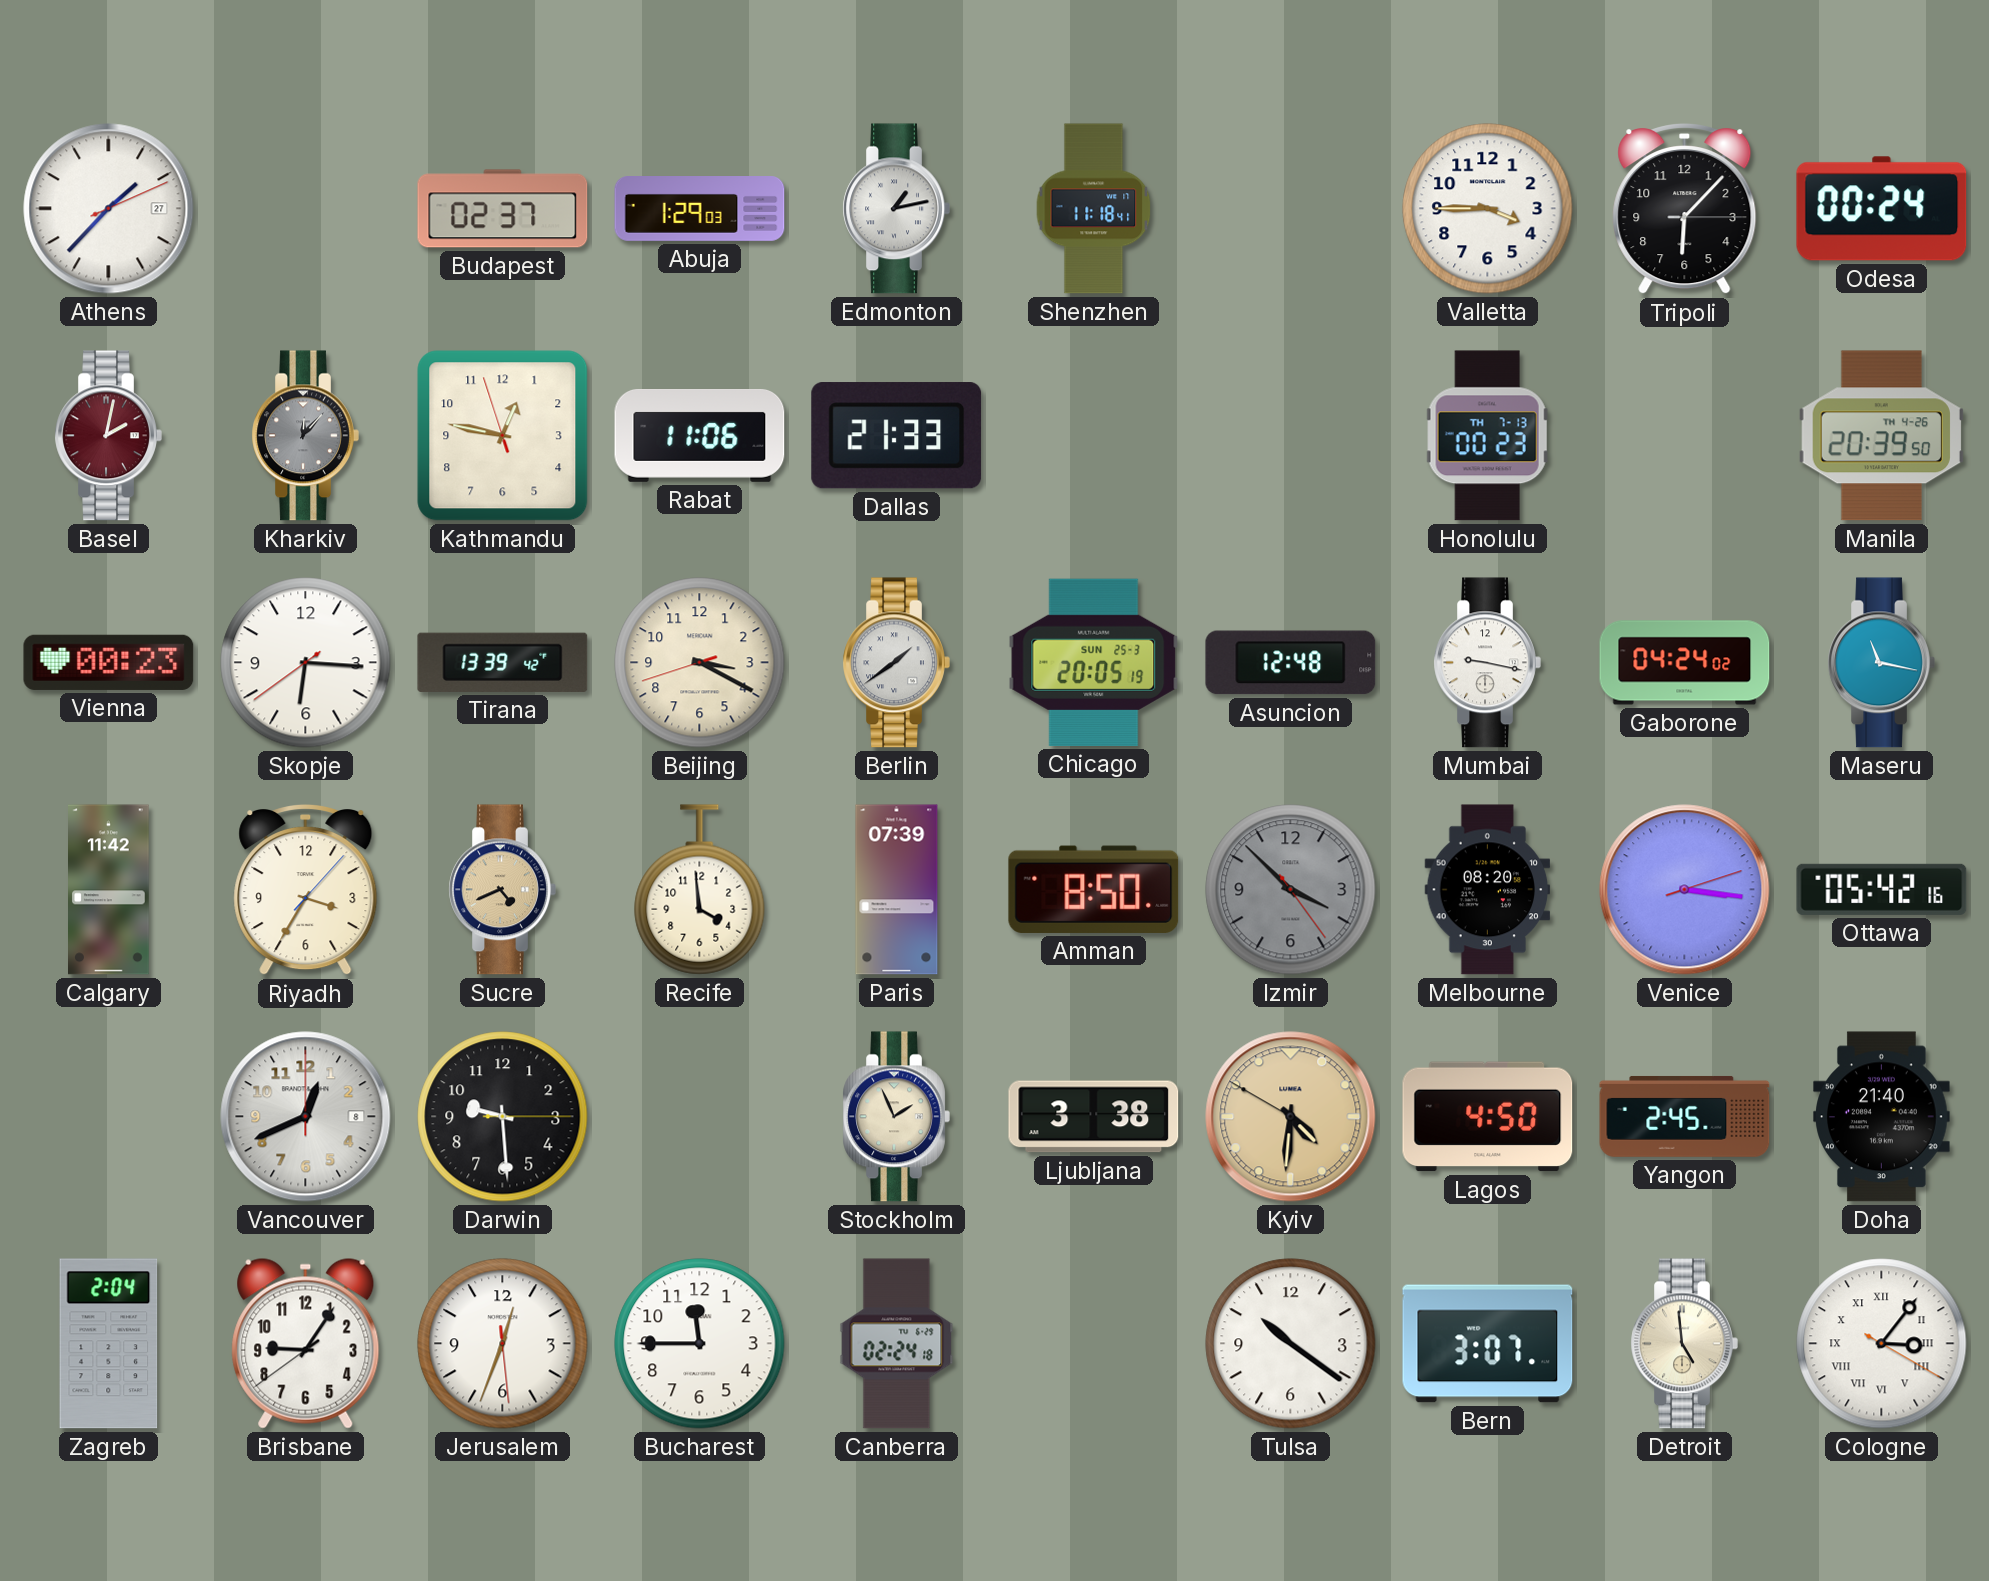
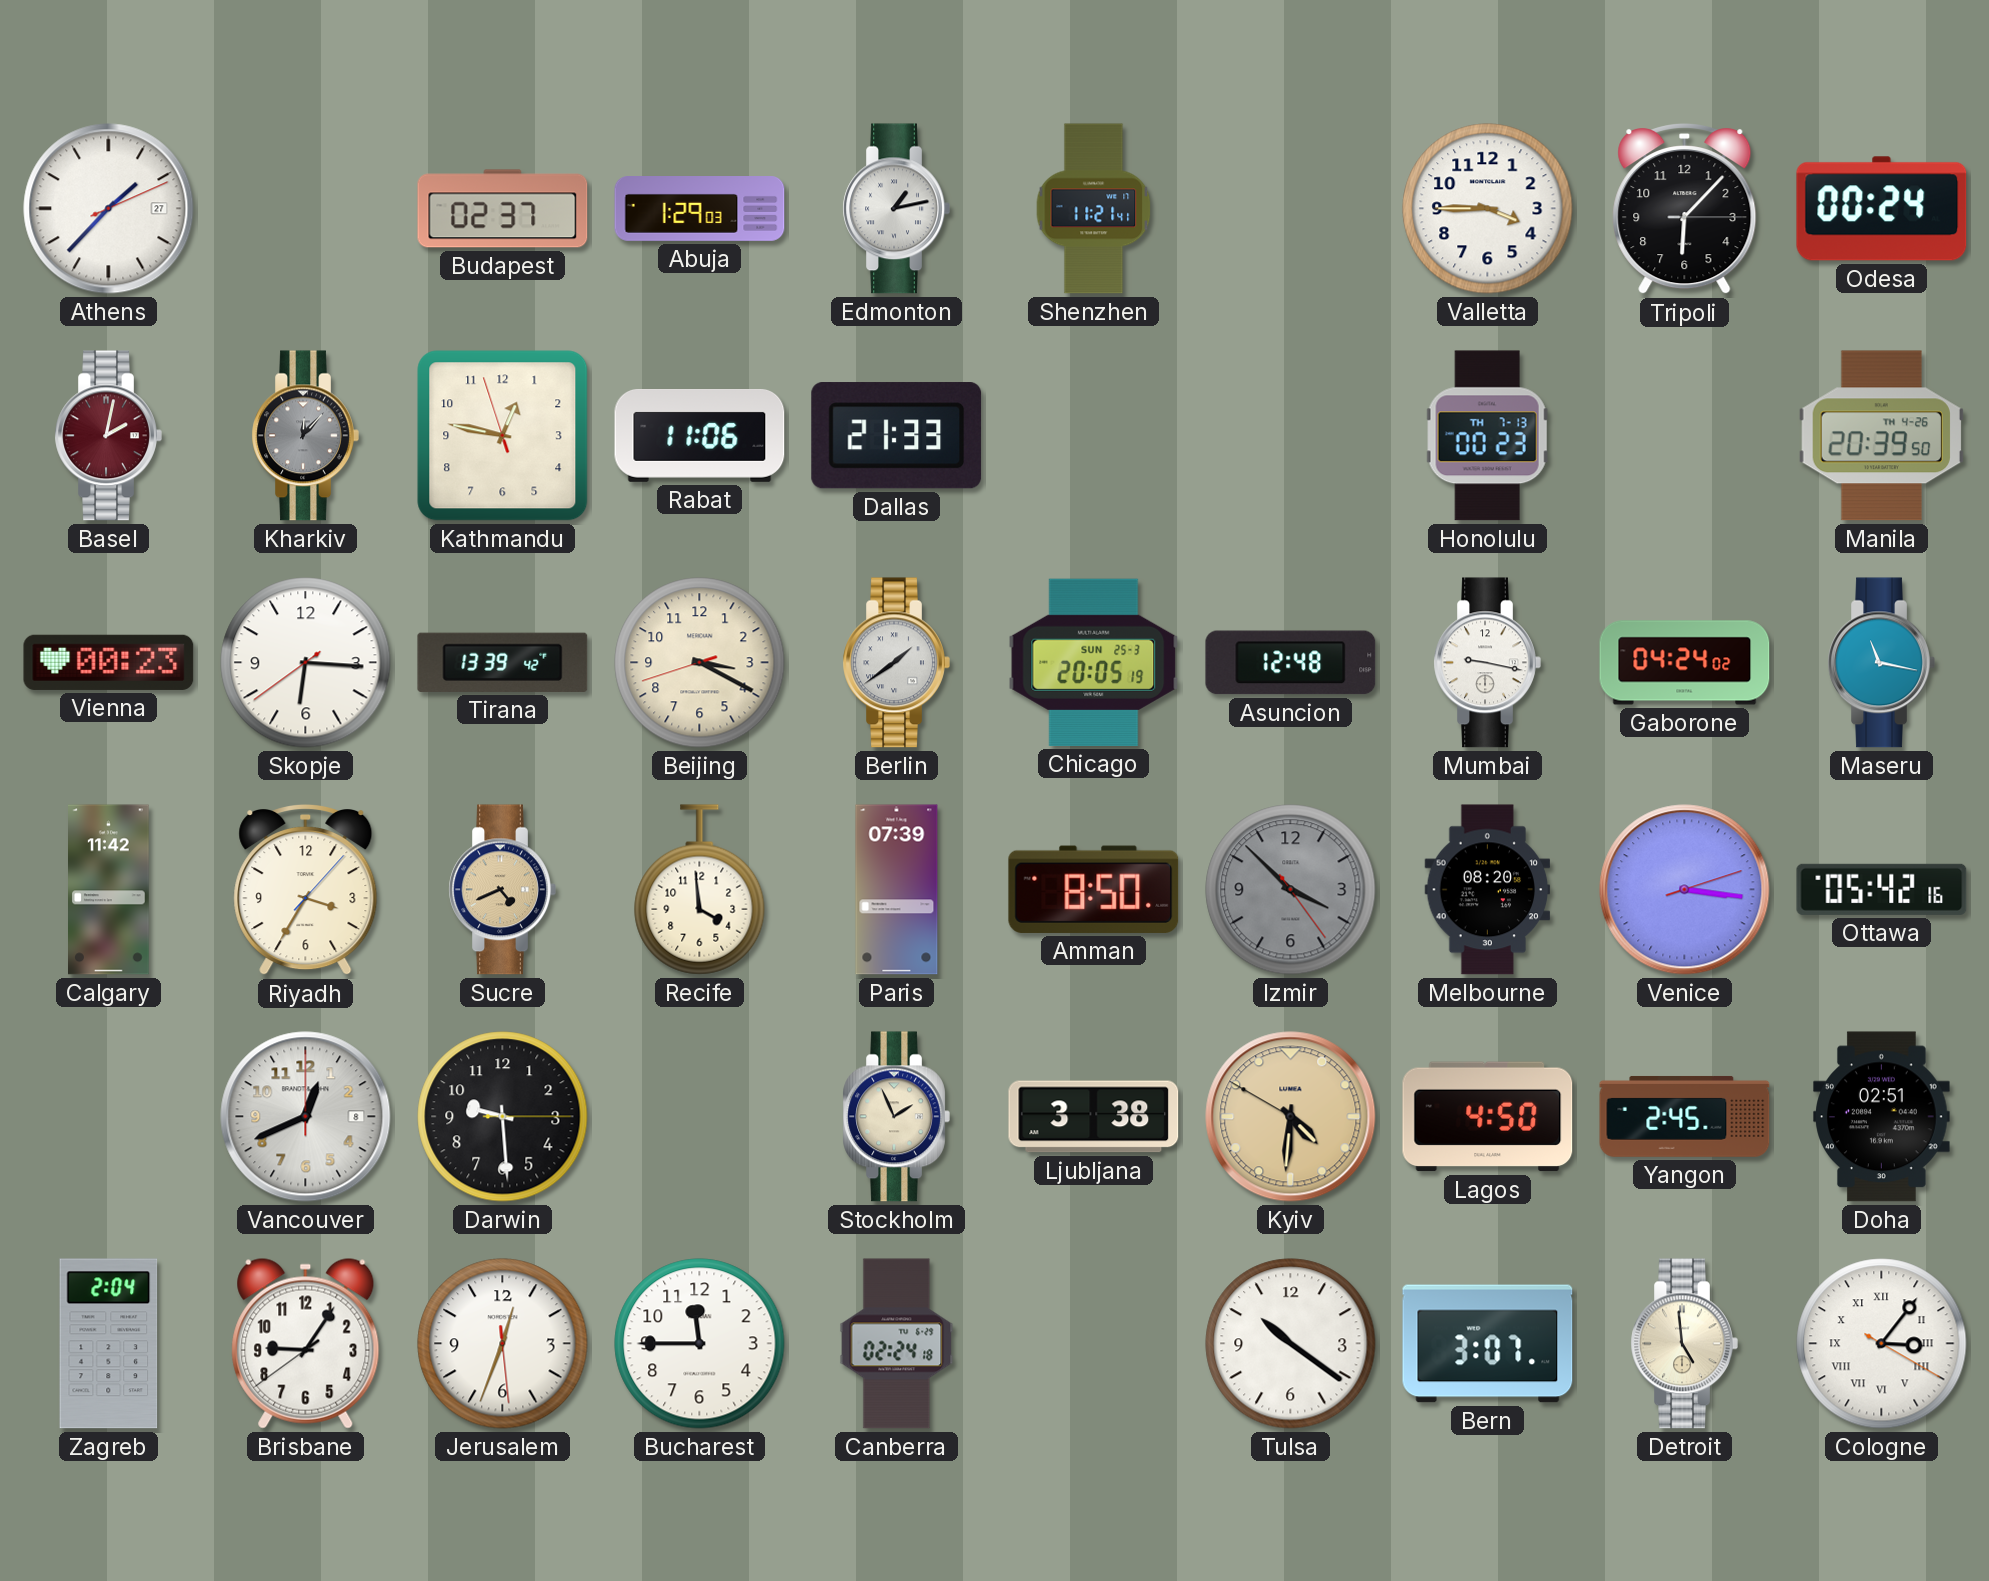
Shenzhen: 11:18 -> 11:21 (1094, 209)
Doha: 21:40 -> 02:51 (1882, 1117)
